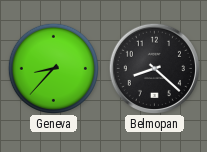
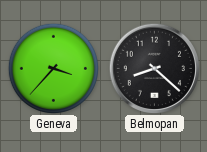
Geneva: 8:37 -> 3:37 (53, 68)
